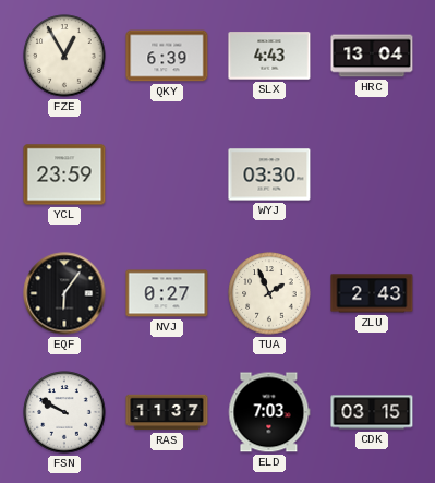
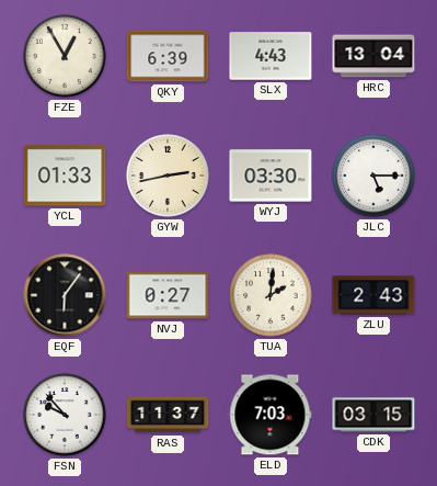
YCL: 23:59 -> 01:33 (65, 176)
GYW: none -> 2:43 (168, 176)
JLC: none -> 5:15 (373, 176)
TUA: 1:56 -> 2:01 (271, 295)
FSN: 9:50 -> 9:53 (65, 415)
